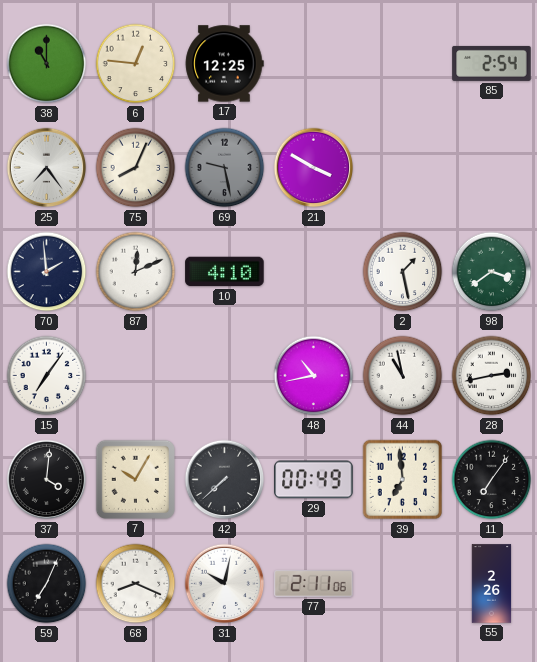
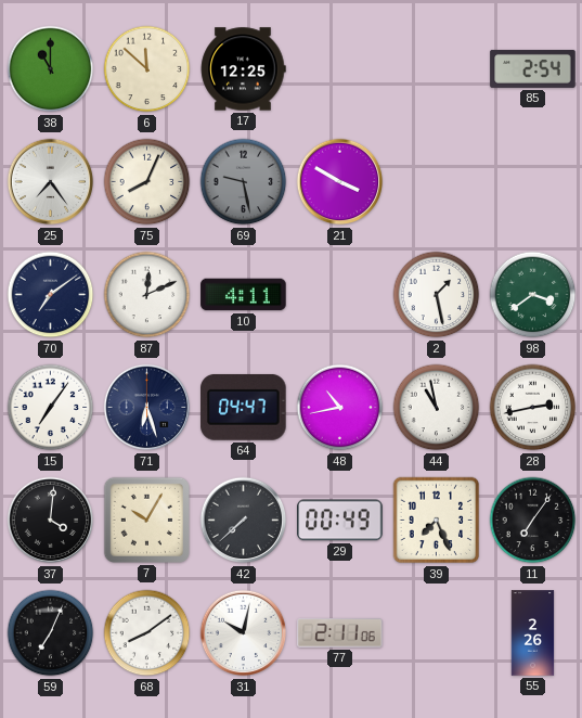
6: 12:46 -> 11:52 (147, 69)
70: 1:59 -> 7:09 (51, 295)
10: 4:10 -> 4:11 (244, 295)
71: none -> 6:27 (147, 408)
64: none -> 04:47 (244, 407)
39: 6:59 -> 7:26 (437, 521)
68: 8:19 -> 8:09 (147, 633)
